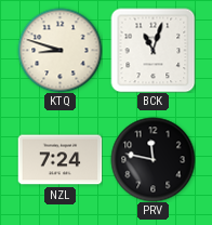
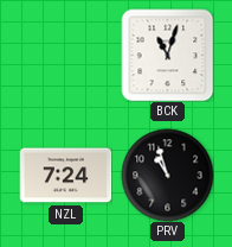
KTQ: 8:48 -> none (59, 50)
PRV: 11:47 -> 10:57 (167, 175)
